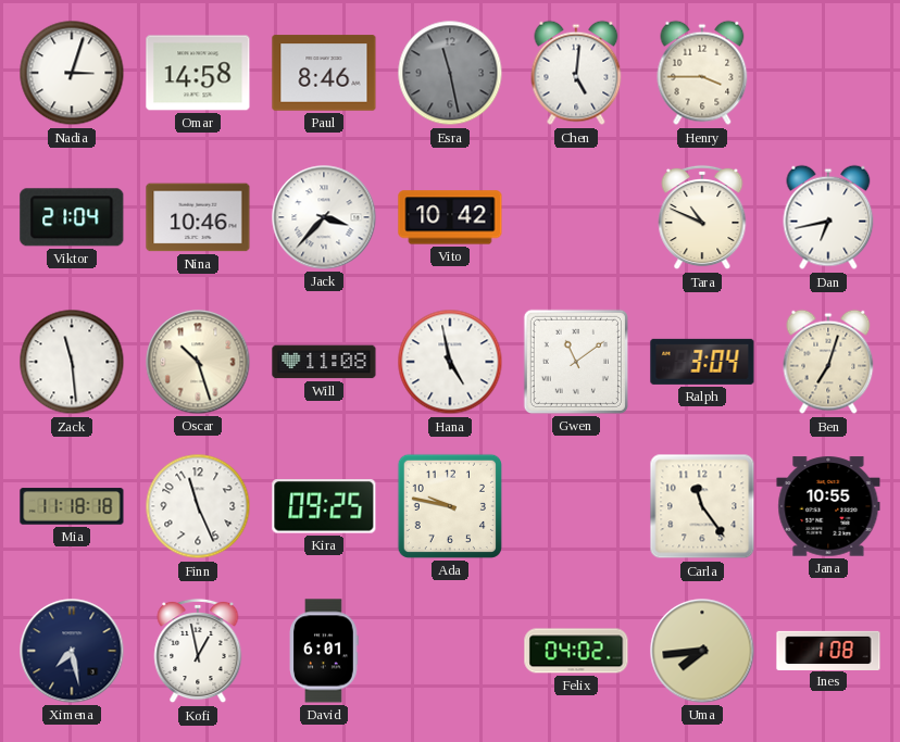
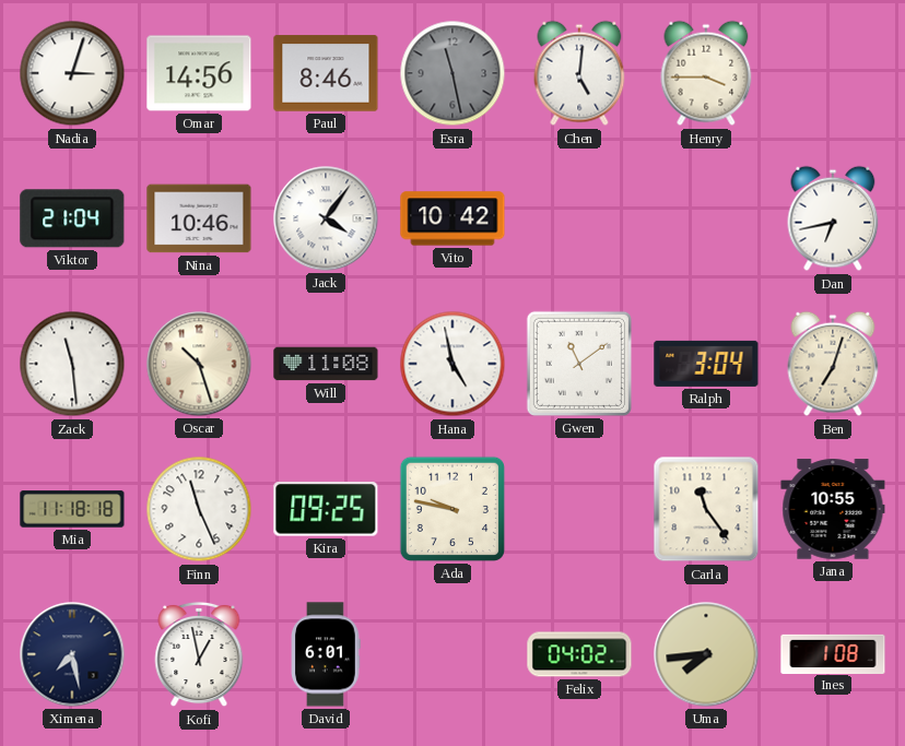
Omar: 14:58 -> 14:56 (199, 73)
Jack: 3:37 -> 4:06 (326, 218)
Tara: 10:49 -> none (702, 217)
